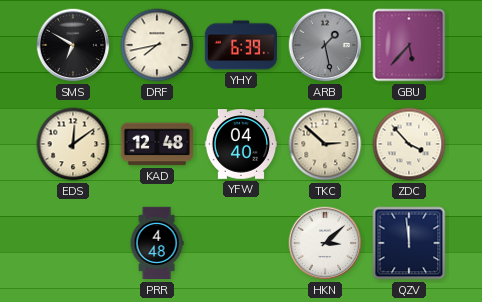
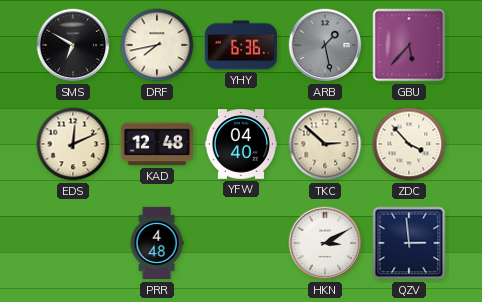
YHY: 6:39 -> 6:36 (240, 45)
EDS: 12:09 -> 12:11 (73, 144)
HKN: 3:08 -> 3:10 (325, 243)
QZV: 11:59 -> 2:59 (409, 243)
